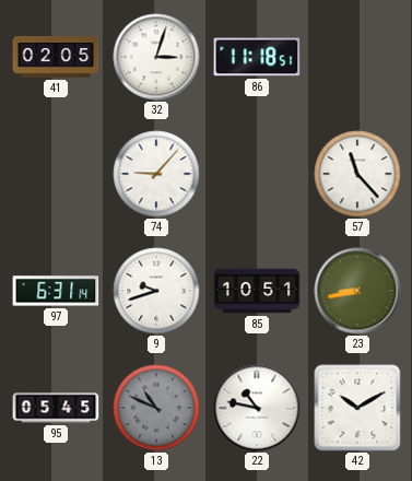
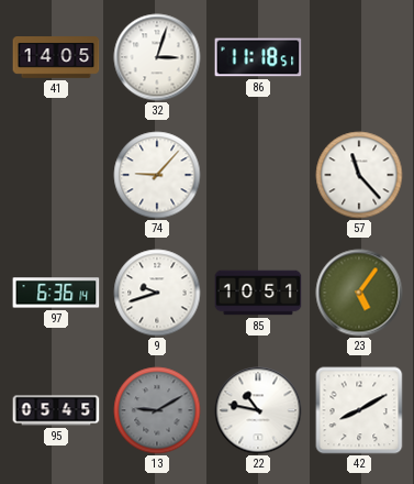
41: 02:05 -> 14:05 (56, 58)
97: 6:31 -> 6:36 (56, 293)
23: 8:43 -> 5:06 (359, 293)
13: 10:49 -> 9:10 (157, 410)
42: 10:10 -> 8:10 (359, 410)
